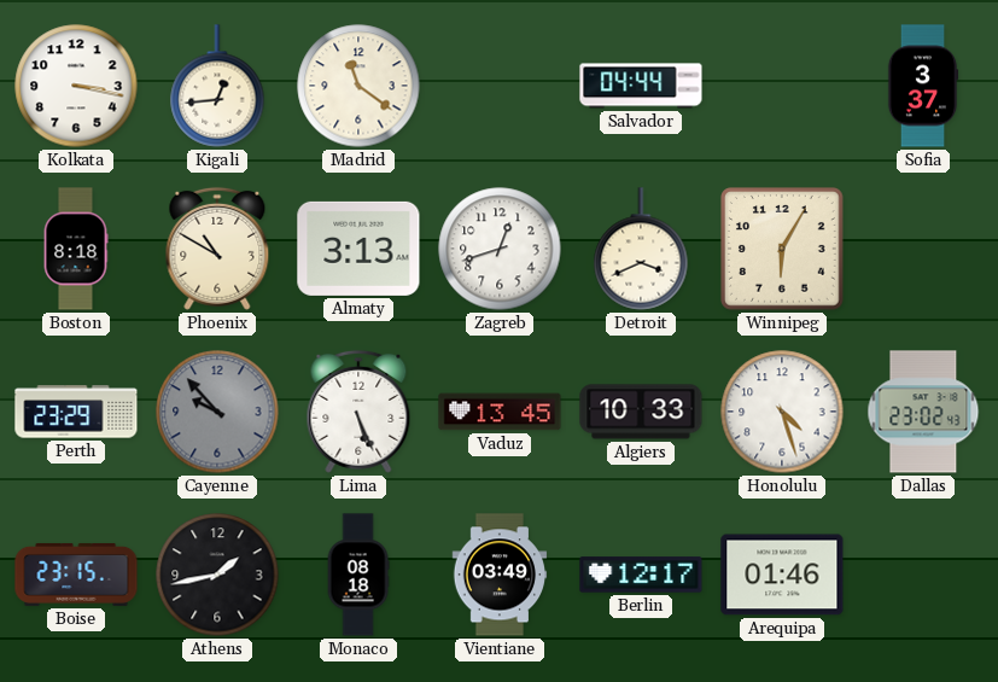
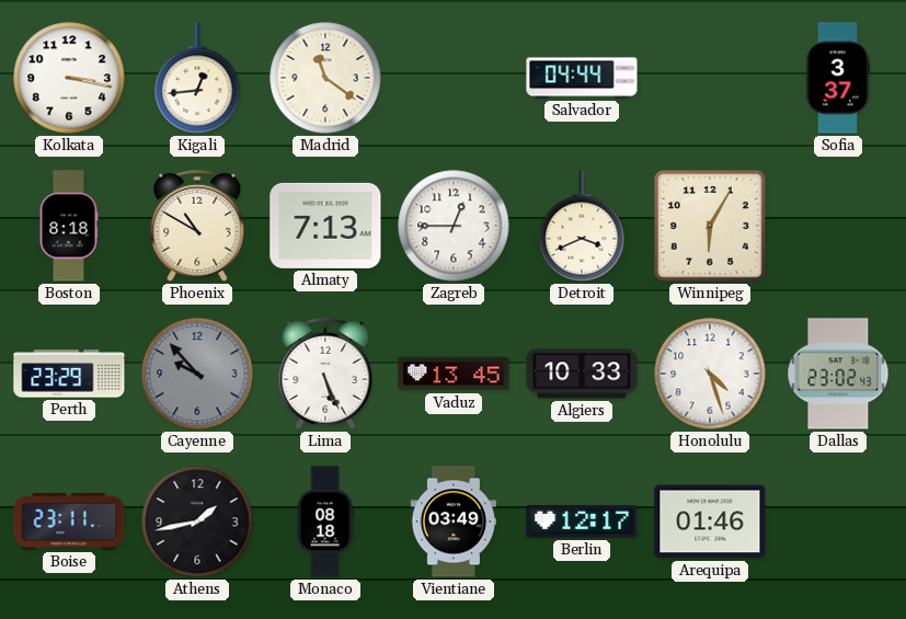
Almaty: 3:13 -> 7:13 (325, 226)
Zagreb: 12:42 -> 12:45 (454, 226)
Boise: 23:15 -> 23:11 (69, 521)
